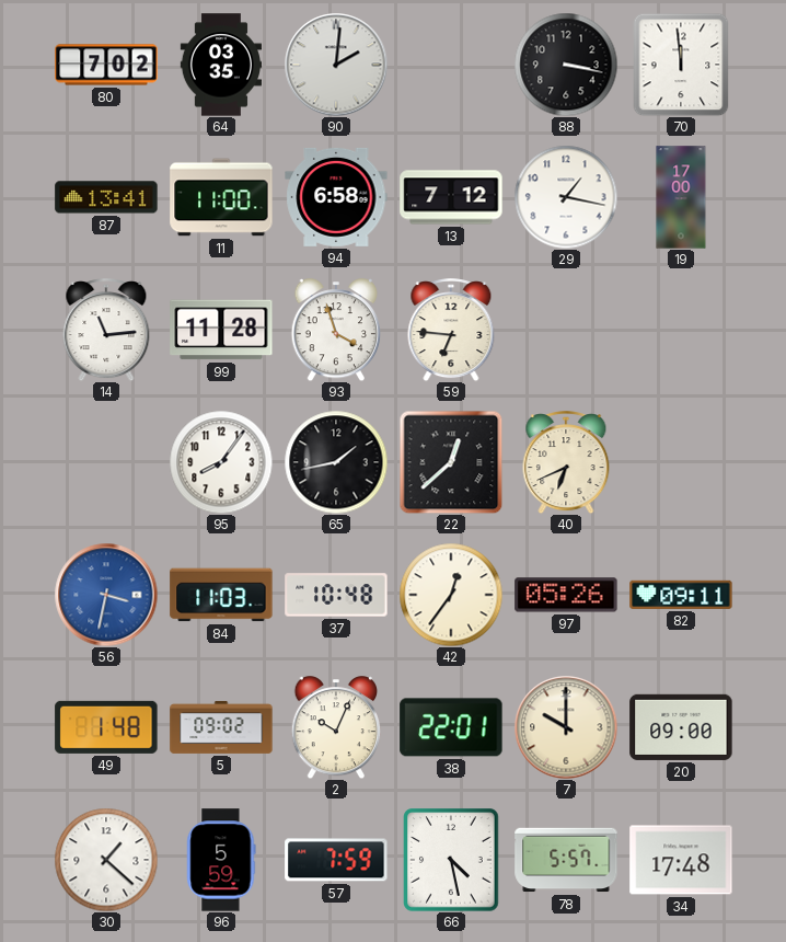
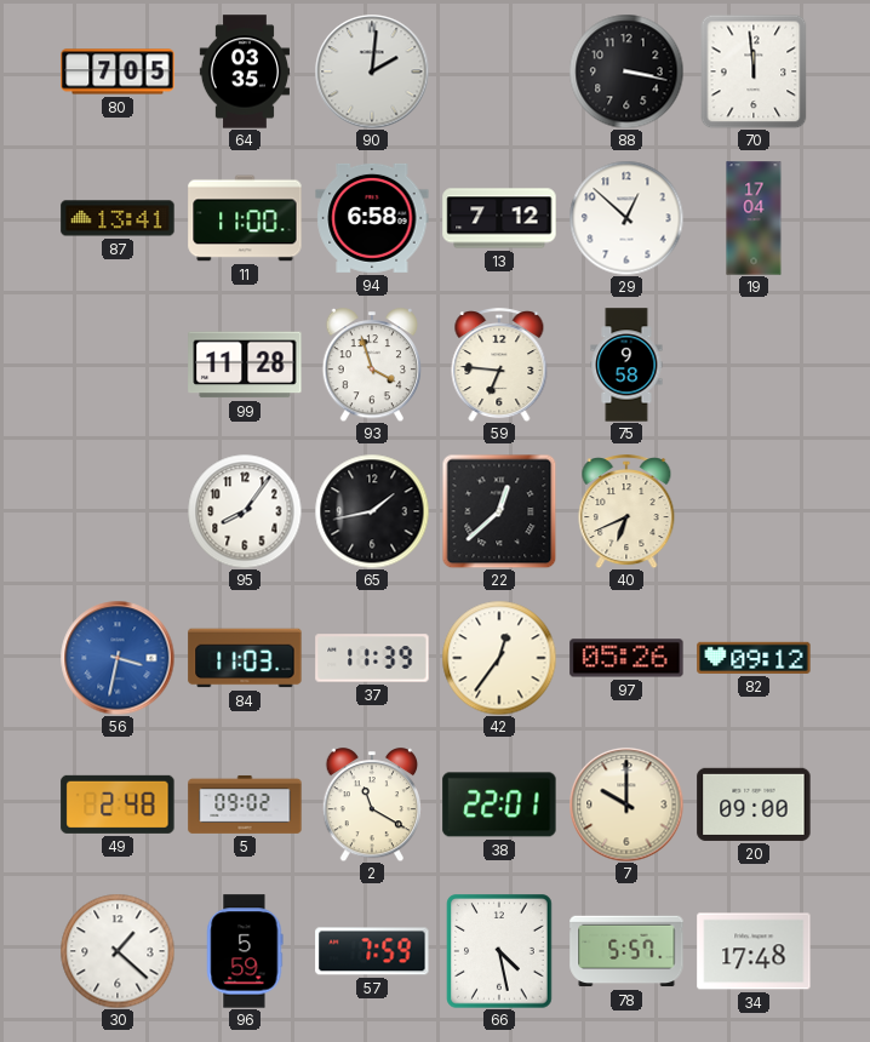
80: 7:02 -> 7:05 (118, 71)
29: 1:17 -> 12:52 (626, 218)
19: 17:00 -> 17:04 (754, 218)
14: 11:14 -> none (106, 330)
75: none -> 9:58 (626, 365)
37: 10:48 -> 11:39 (372, 658)
82: 09:11 -> 09:12 (754, 658)
49: 1:48 -> 2:48 (118, 805)
2: 10:04 -> 11:20 (372, 805)
